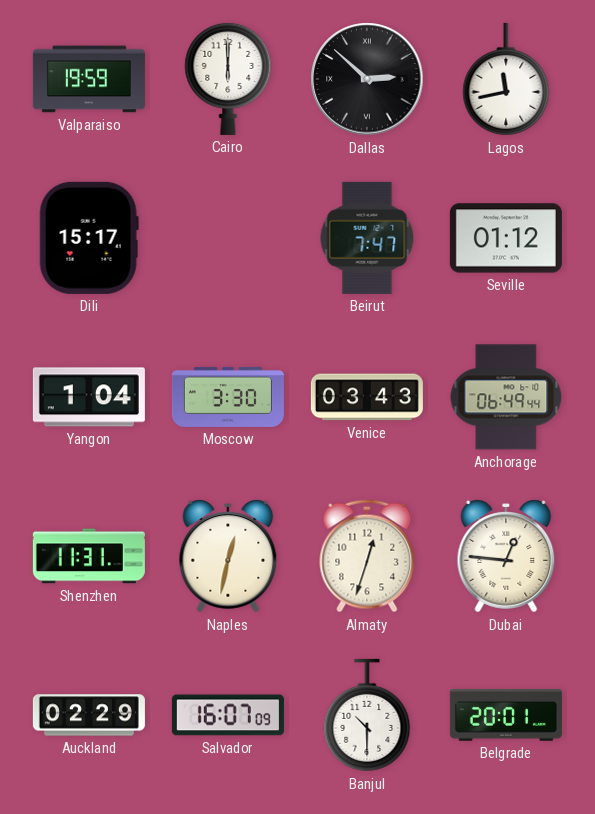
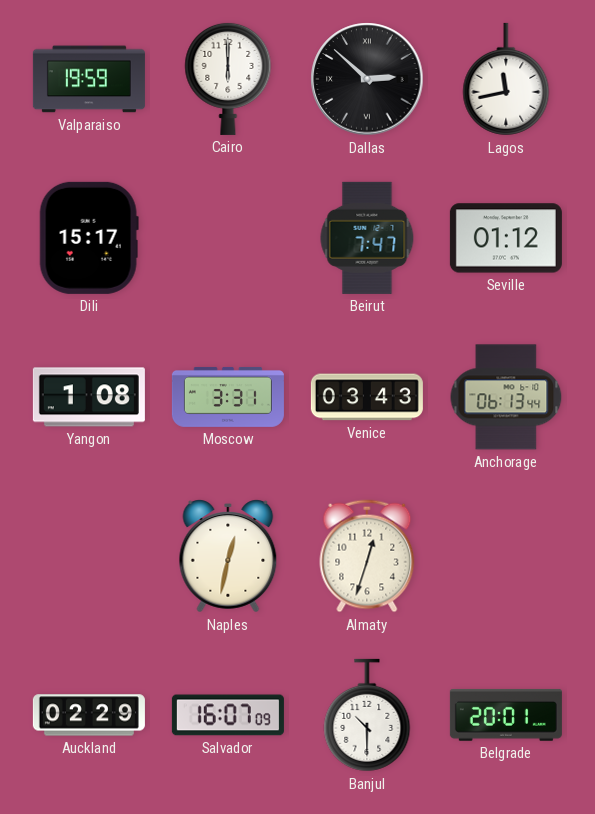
Yangon: 1:04 -> 1:08 (89, 397)
Moscow: 3:30 -> 3:31 (228, 397)
Anchorage: 06:49 -> 06:13 (506, 397)
Shenzhen: 11:31 -> none (89, 556)
Dubai: 12:46 -> none (506, 556)
